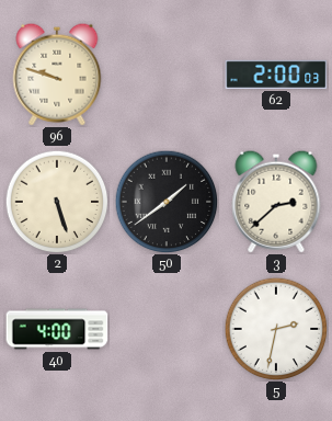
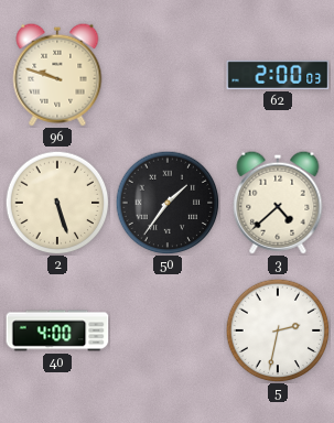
50: 1:39 -> 1:36 (168, 203)
3: 2:38 -> 4:38 (278, 203)
